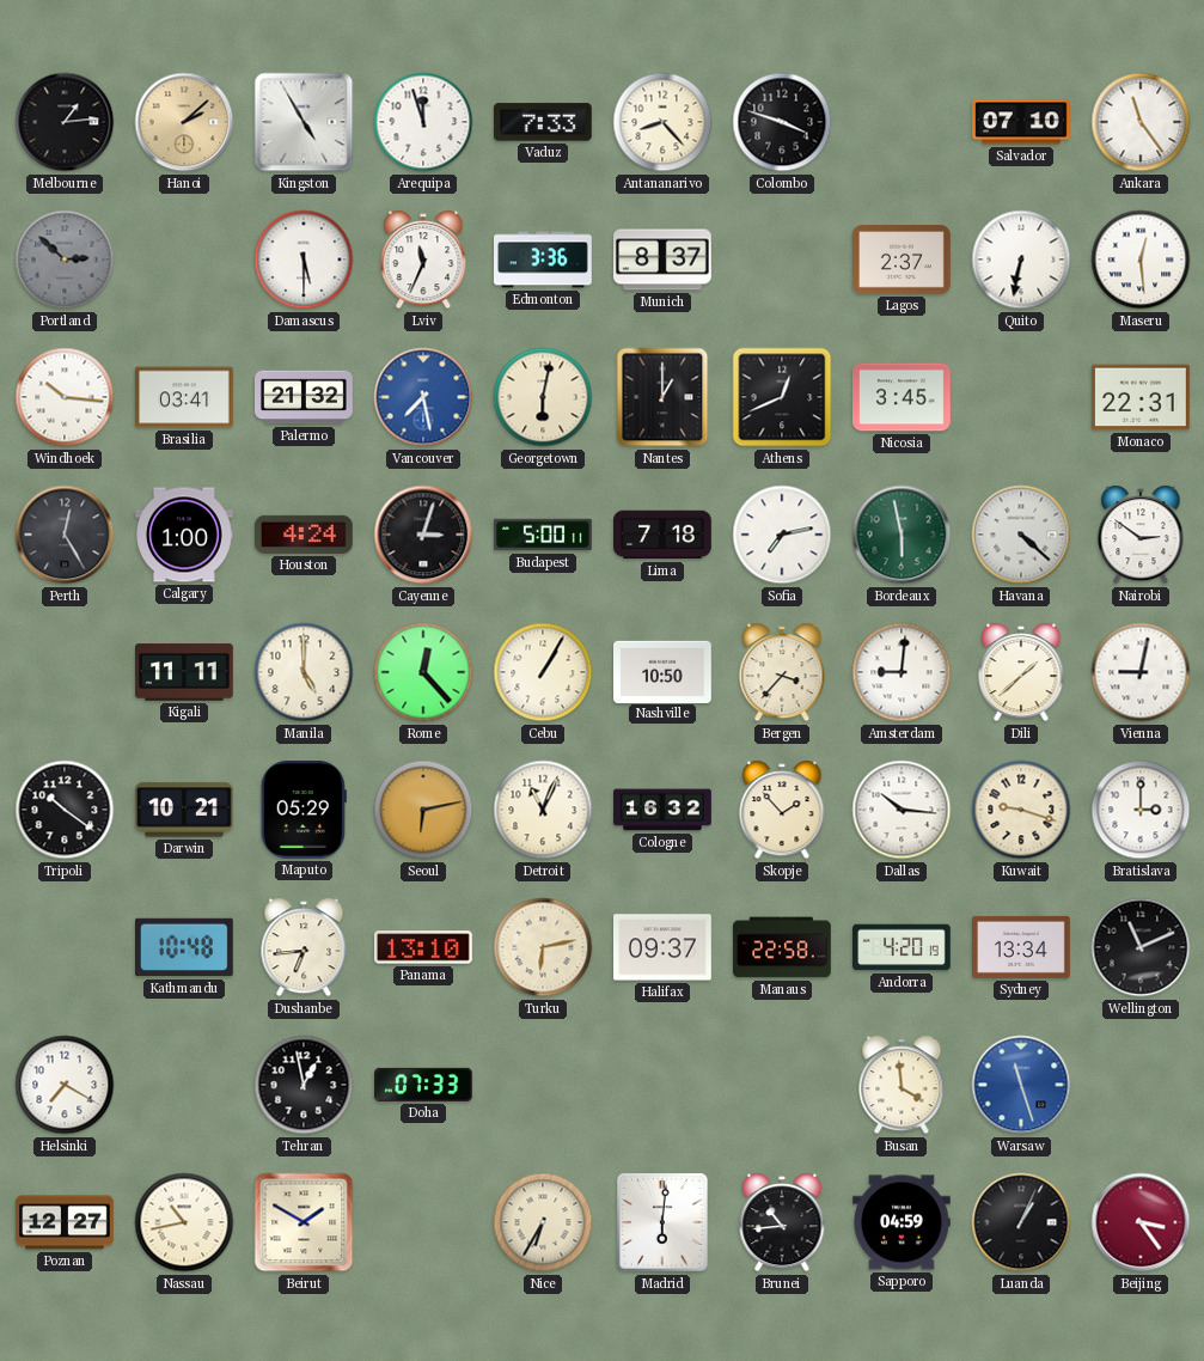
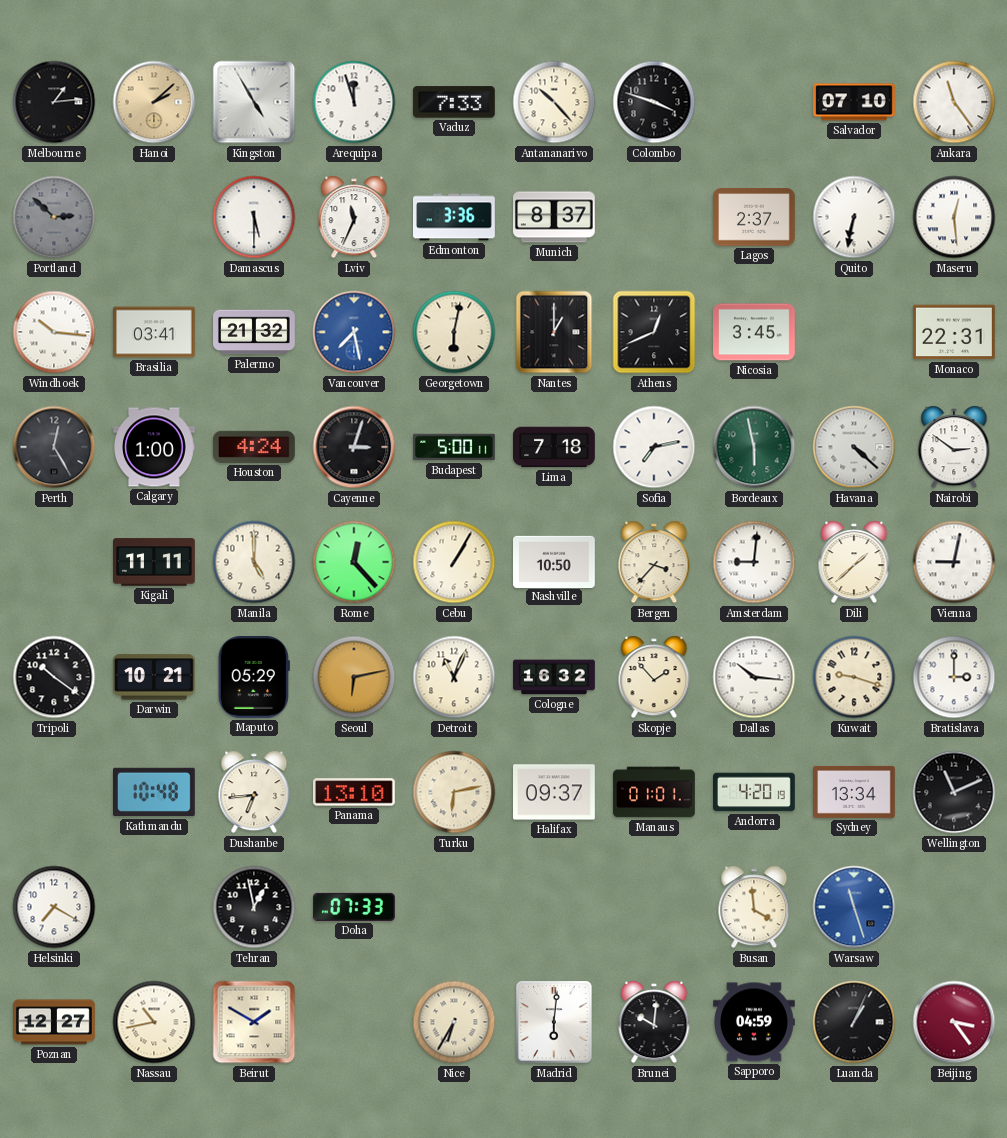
Antananarivo: 8:23 -> 10:23 (554, 102)
Manaus: 22:58 -> 01:01 (654, 792)
Brunei: 10:44 -> 10:01 (654, 1022)
